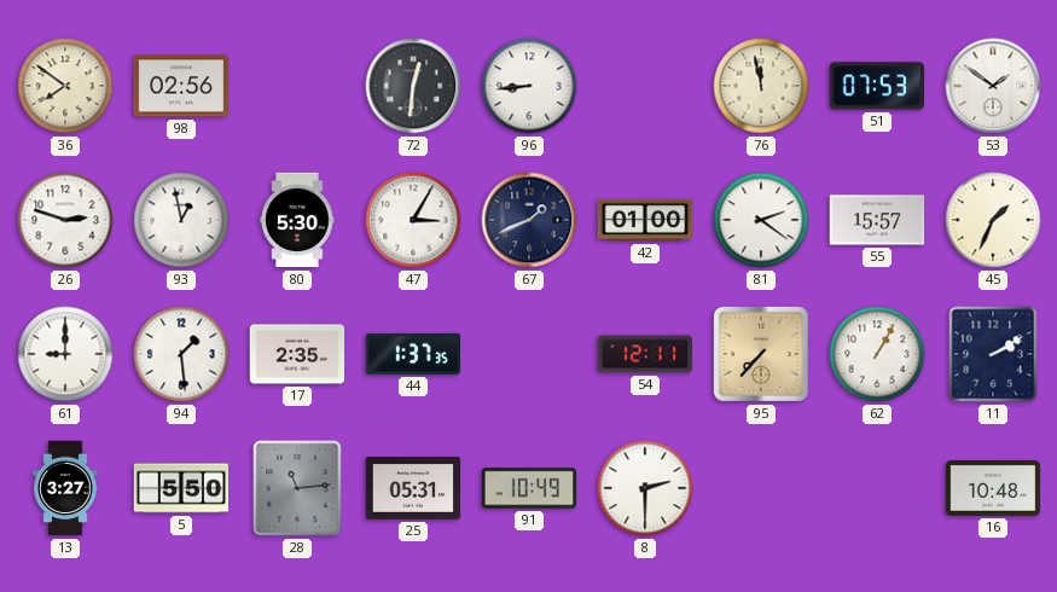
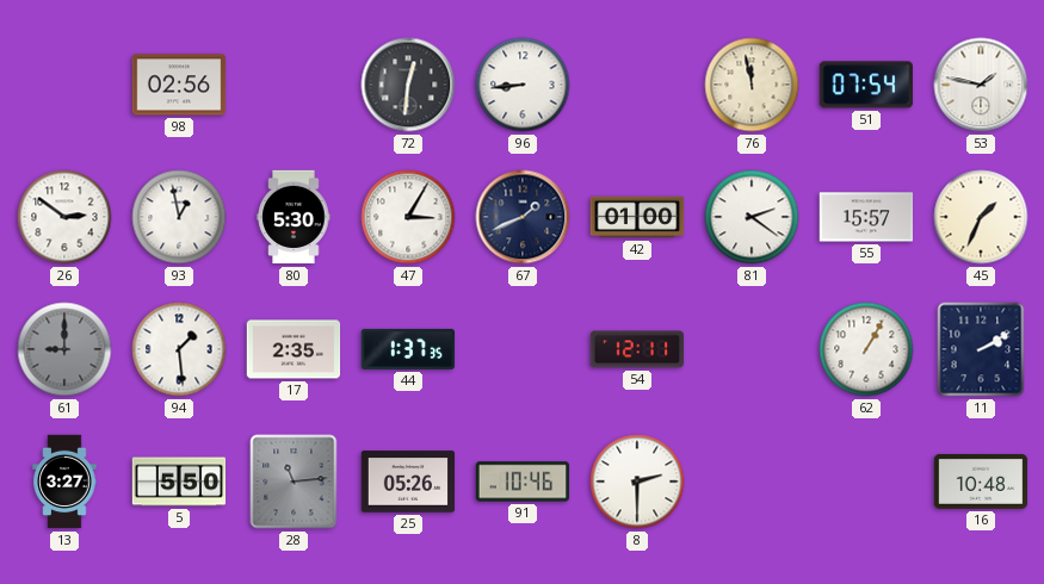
36: 7:51 -> none (65, 86)
51: 07:53 -> 07:54 (865, 85)
53: 1:51 -> 1:47 (981, 85)
26: 2:48 -> 2:51 (64, 217)
61 dial: white -> grey (64, 349)
95: 7:37 -> none (761, 354)
25: 05:31 -> 05:26 (408, 482)
91: 10:49 -> 10:46 (523, 482)
